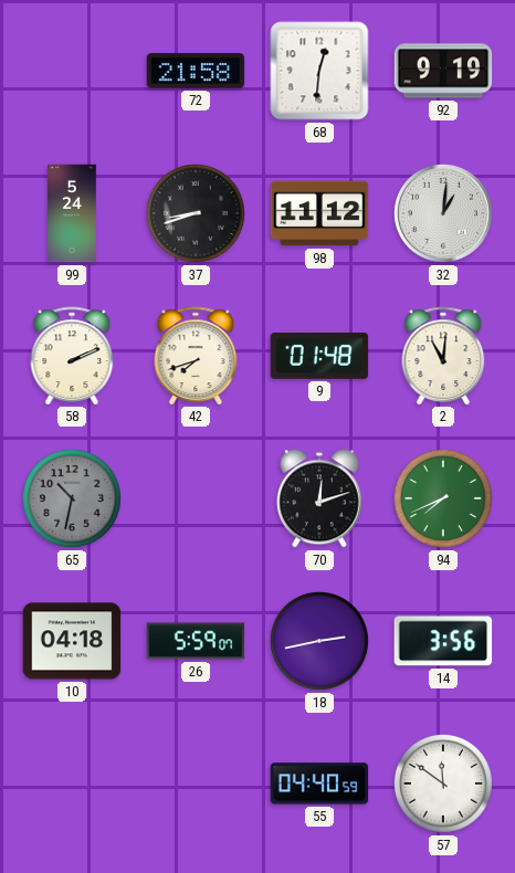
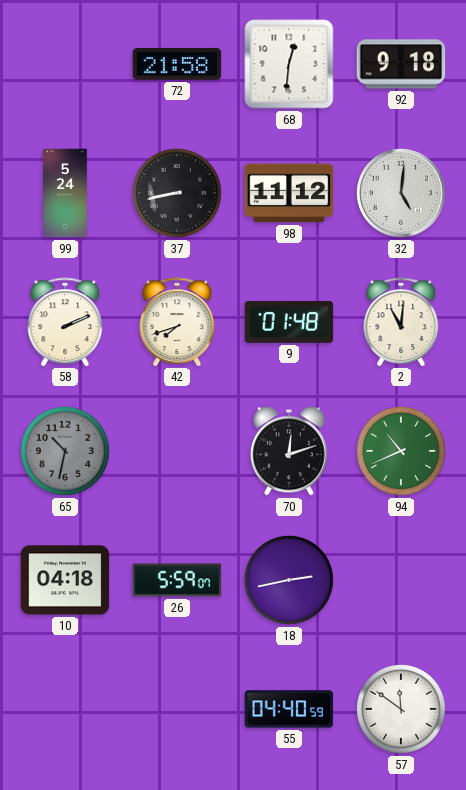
92: 9:19 -> 9:18 (401, 64)
37: 8:42 -> 8:43 (177, 193)
32: 1:01 -> 5:01 (401, 193)
94: 7:41 -> 10:41 (401, 451)
14: 3:56 -> none (443, 641)
